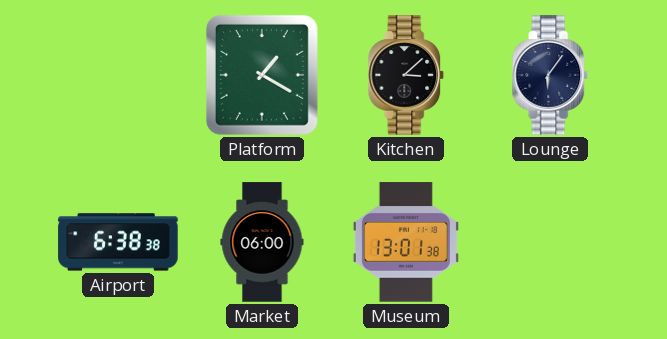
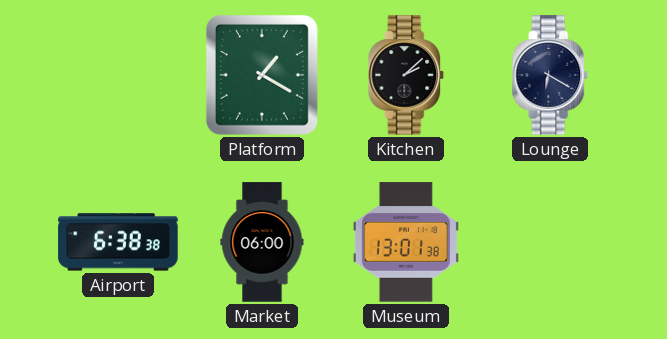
Kitchen: 3:08 -> 2:08 (406, 75)
Lounge: 6:06 -> 6:20 (550, 75)
